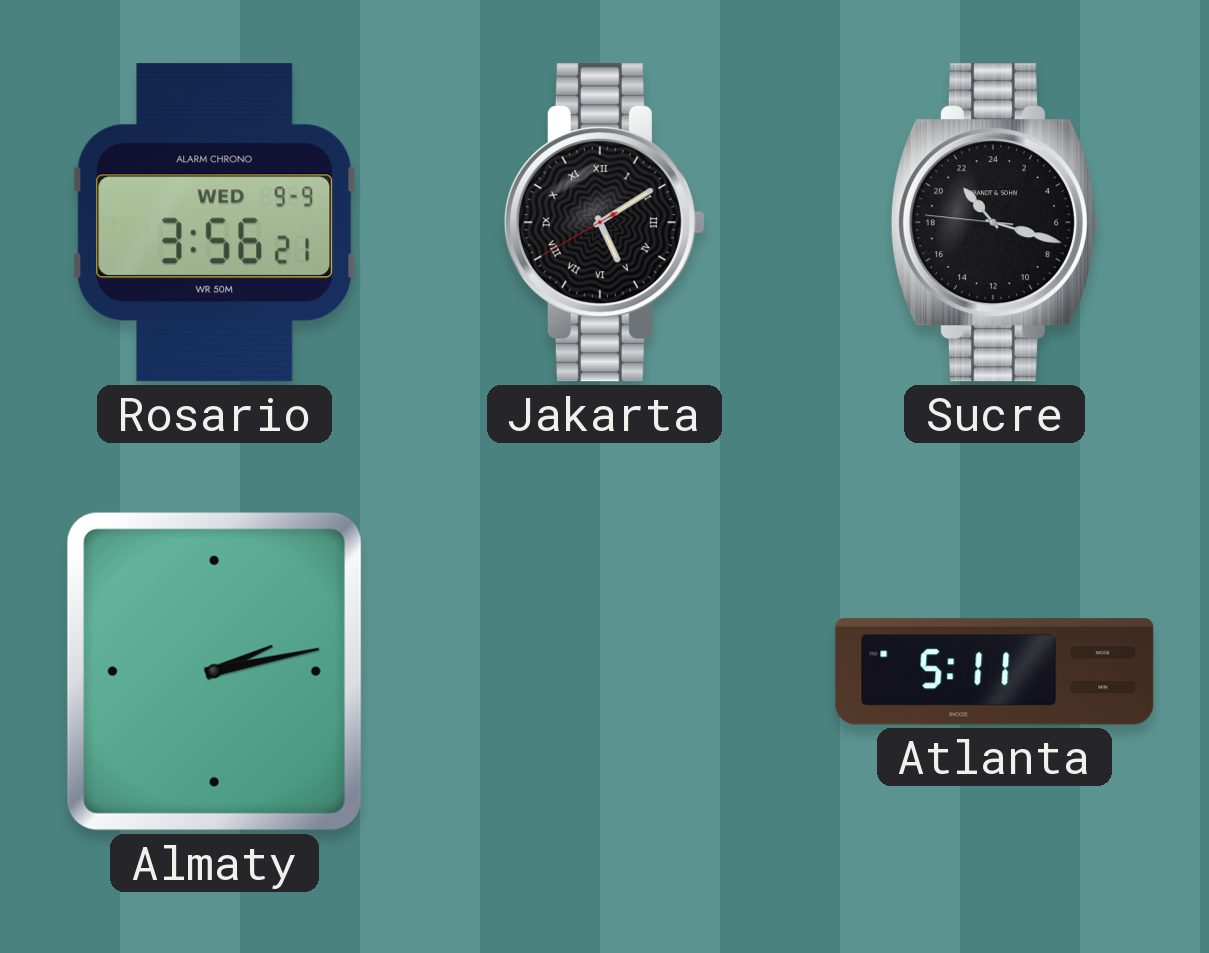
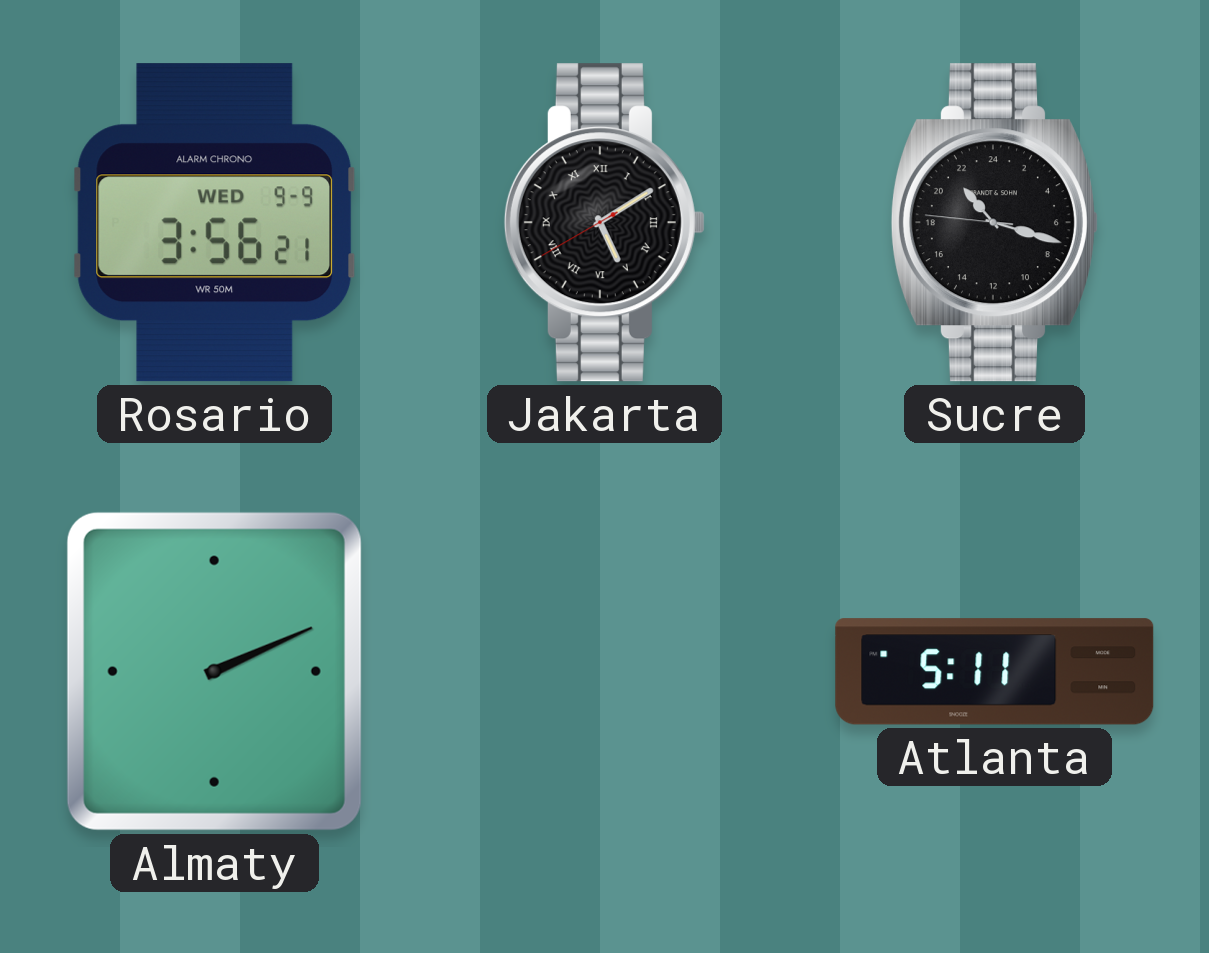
Almaty: 2:13 -> 2:11 (214, 671)
